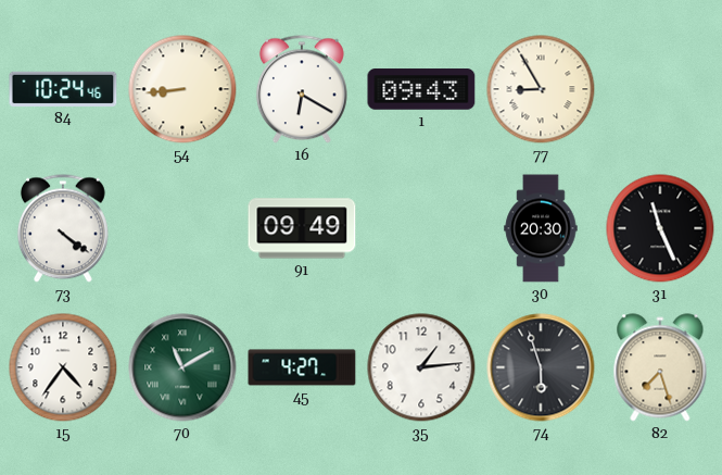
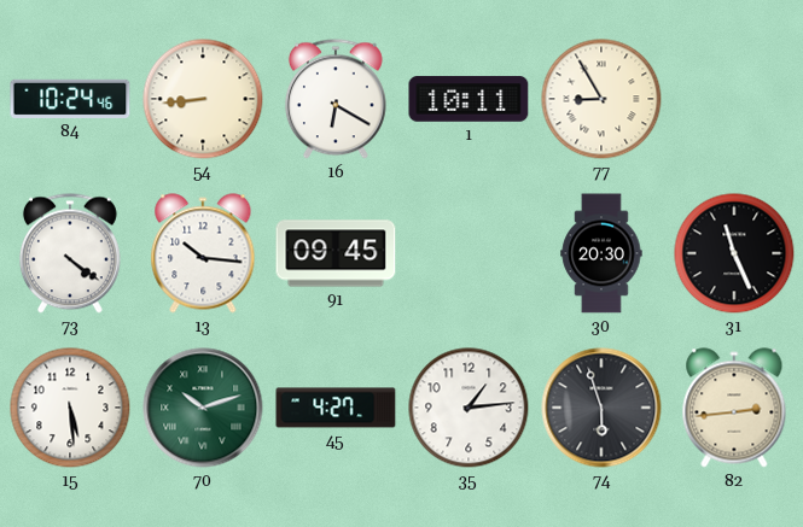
1: 09:43 -> 10:11 (469, 99)
13: none -> 10:16 (203, 253)
91: 09:49 -> 09:45 (336, 253)
15: 4:36 -> 5:29 (70, 408)
70: 11:10 -> 10:12 (203, 408)
82: 7:27 -> 2:44 (734, 408)
